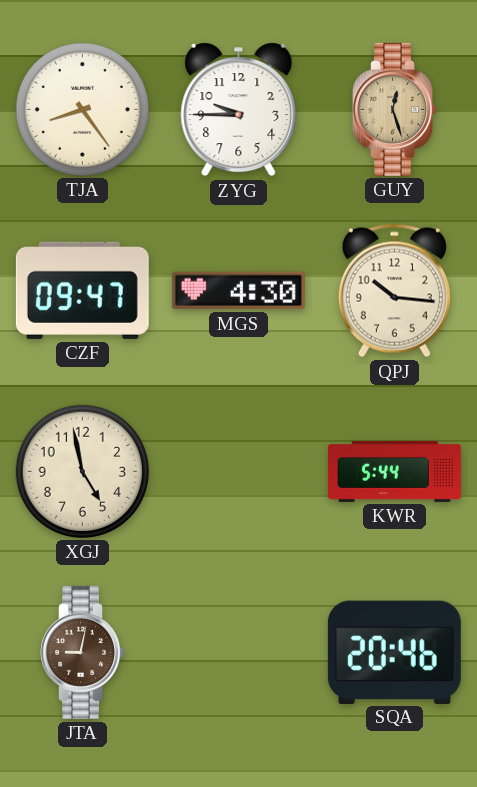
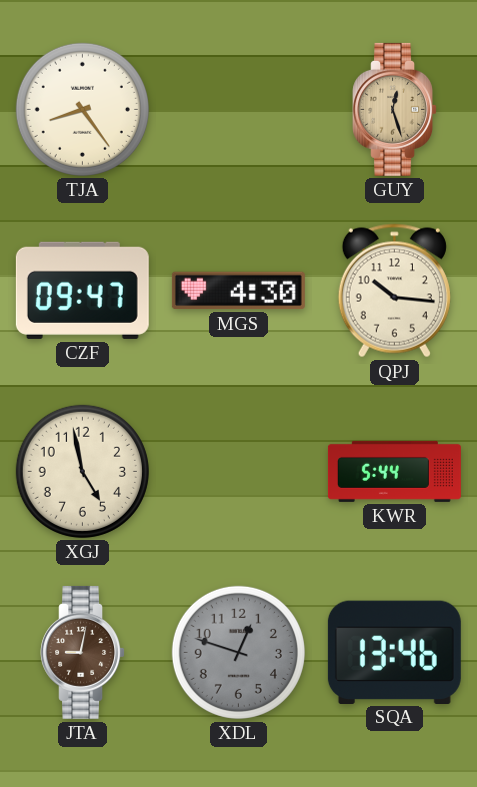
ZYG: 9:45 -> none (239, 110)
XDL: none -> 12:48 (238, 652)
SQA: 20:46 -> 13:46 (394, 652)
